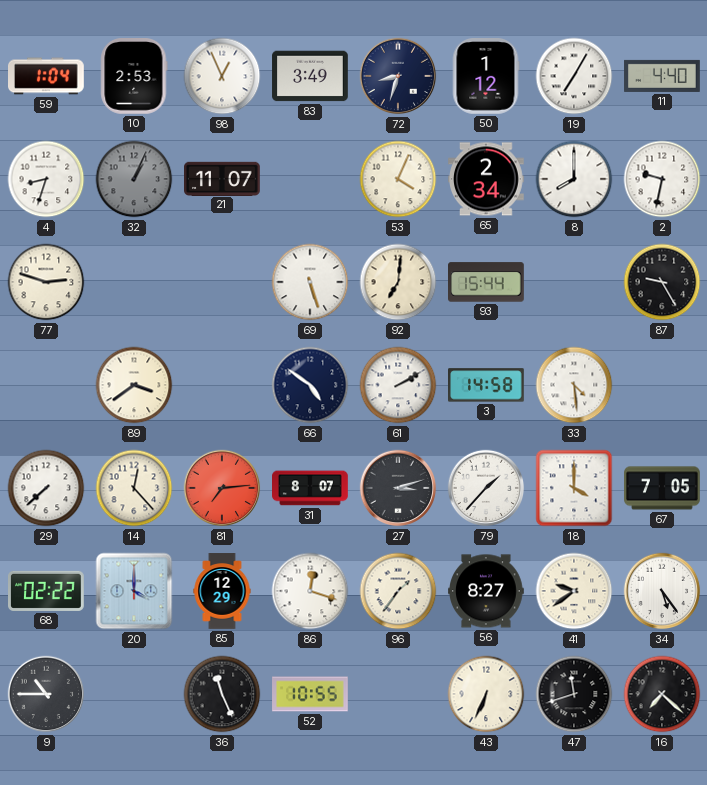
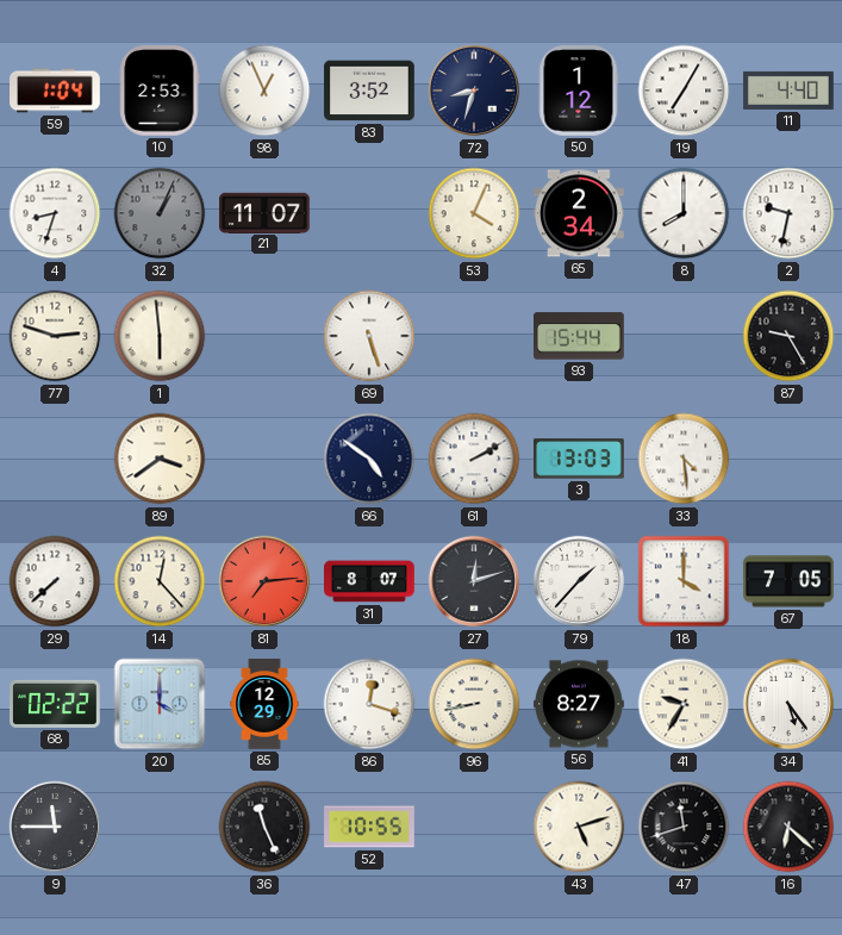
83: 3:49 -> 3:52 (369, 91)
1: none -> 5:59 (160, 336)
92: 7:01 -> none (398, 282)
3: 14:58 -> 13:03 (580, 459)
27: 3:12 -> 12:12 (474, 581)
96: 1:36 -> 8:43 (474, 704)
41: 9:39 -> 9:35 (684, 704)
9: 10:45 -> 11:45 (55, 827)
43: 6:34 -> 5:12 (579, 827)
16: 7:22 -> 6:22 (788, 827)
